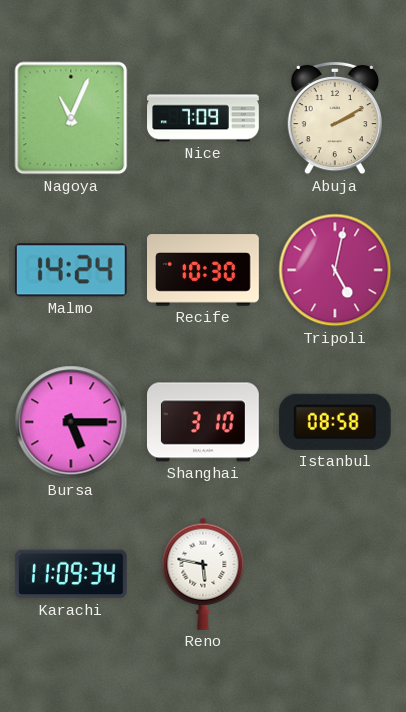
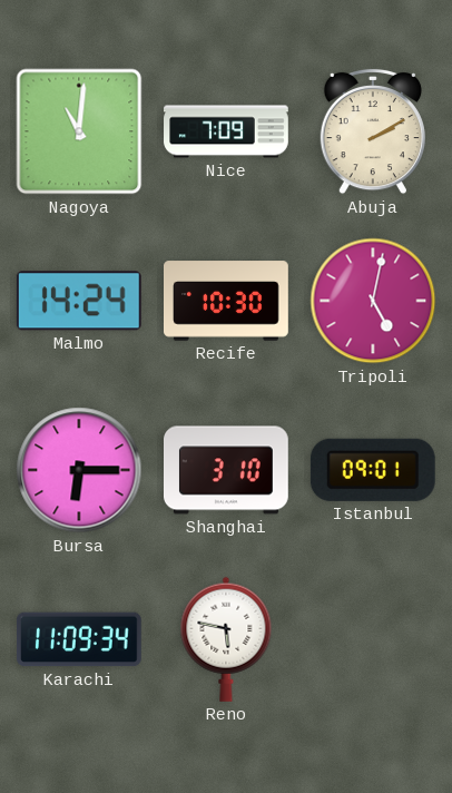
Nagoya: 11:04 -> 11:01 (79, 131)
Bursa: 5:15 -> 6:15 (79, 470)
Istanbul: 08:58 -> 09:01 (373, 470)
